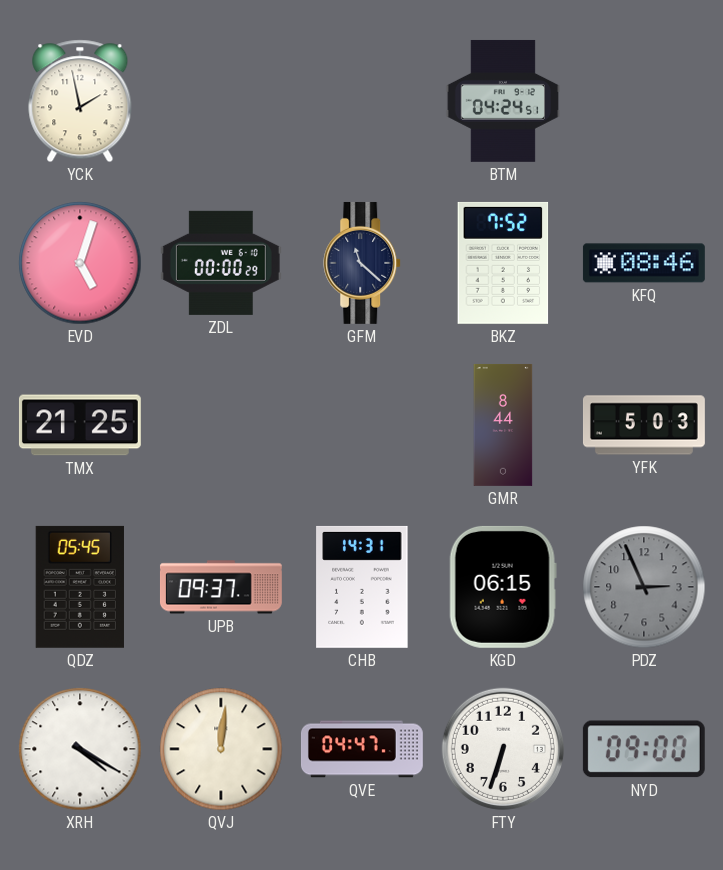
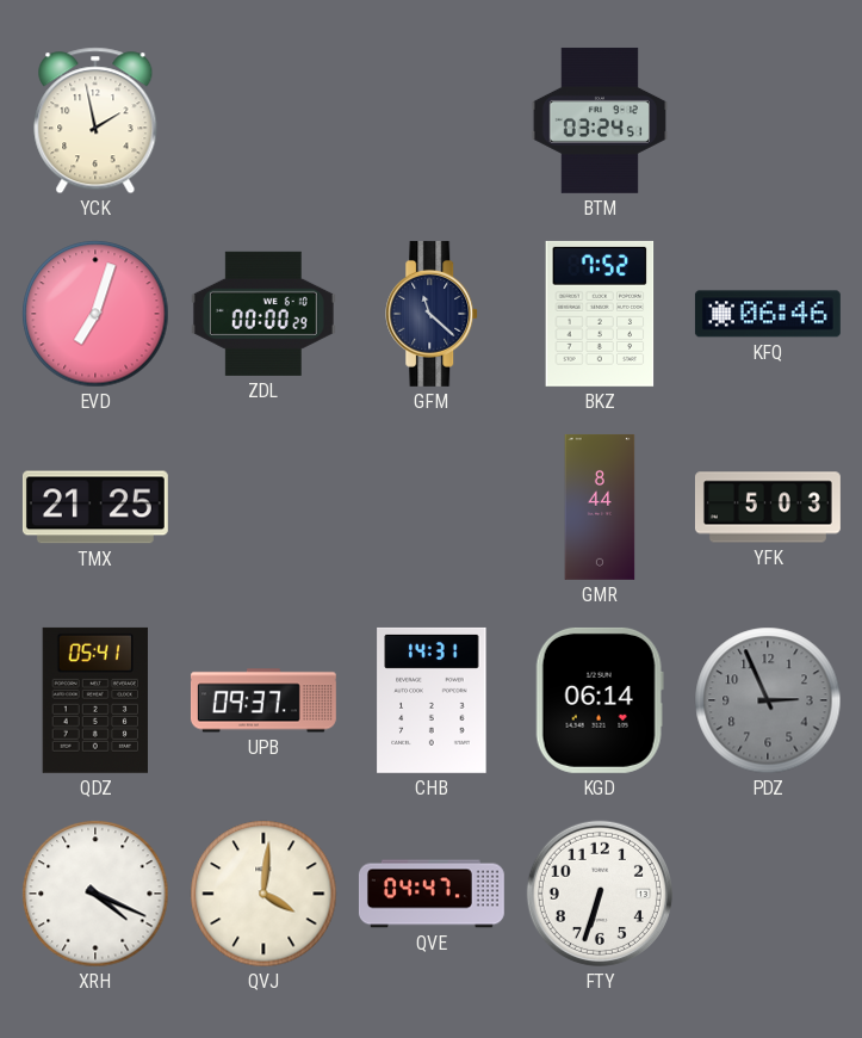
BTM: 04:24 -> 03:24 (600, 121)
EVD: 5:03 -> 7:03 (95, 314)
KFQ: 08:46 -> 06:46 (768, 314)
QDZ: 05:45 -> 05:41 (94, 700)
KGD: 06:15 -> 06:14 (600, 700)
XRH: 4:20 -> 4:19 (95, 894)
QVJ: 12:01 -> 4:01 (263, 894)
NYD: 09:00 -> none (644, 749)
